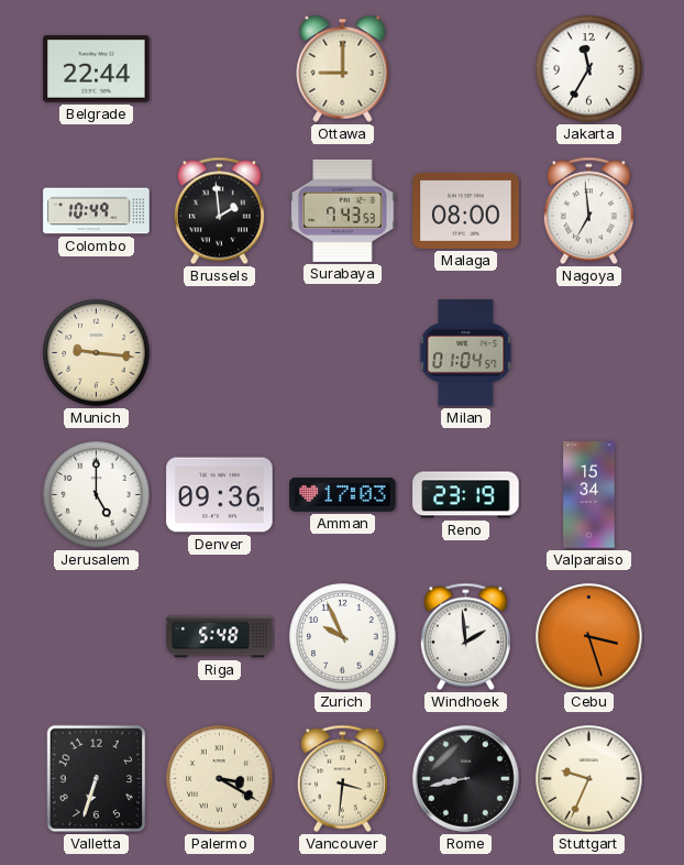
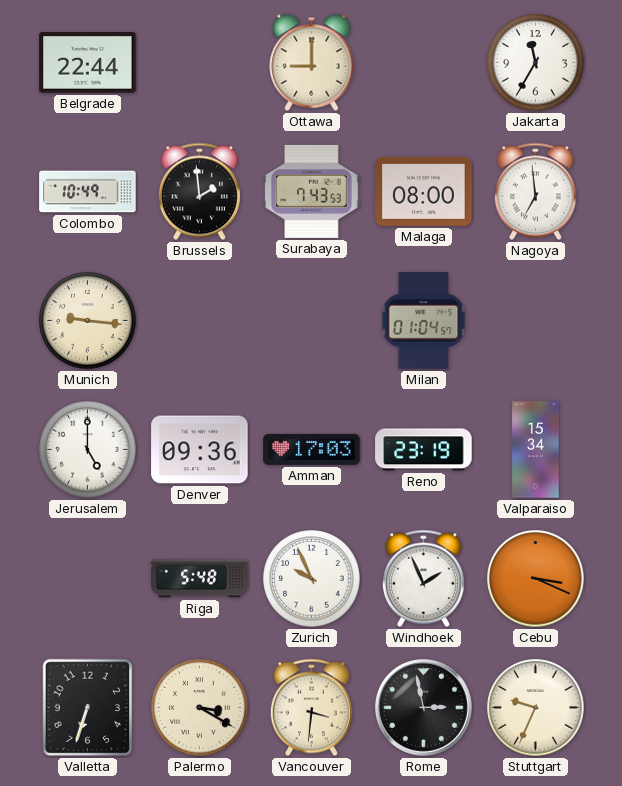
Windhoek: 1:59 -> 1:56 (423, 579)
Cebu: 3:27 -> 3:19 (536, 579)
Rome: 8:43 -> 2:58 (424, 708)
